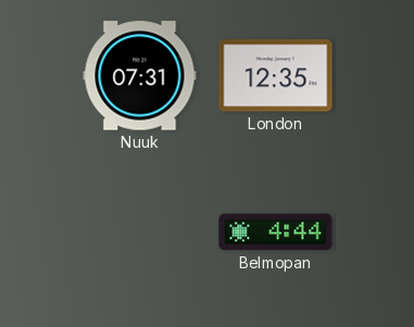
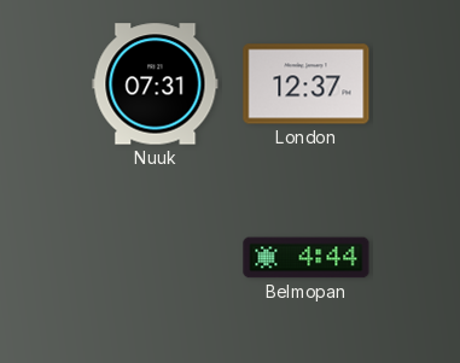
London: 12:35 -> 12:37 (307, 84)
